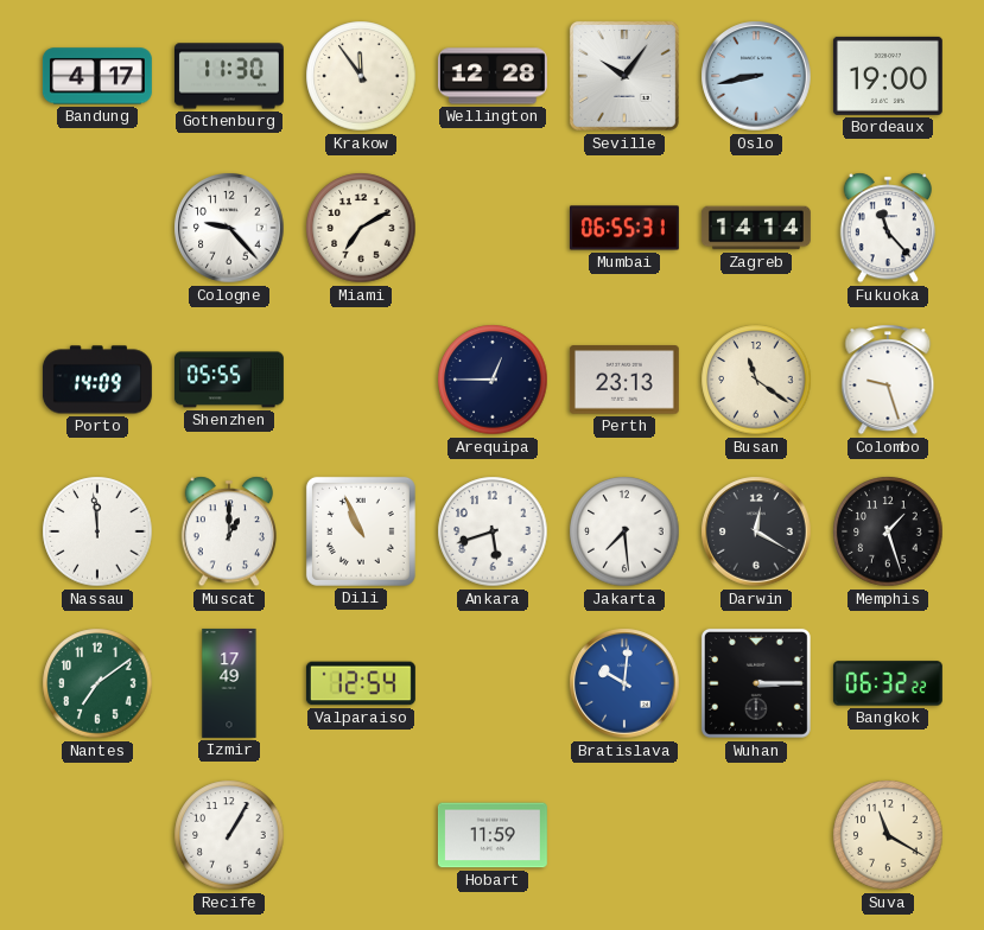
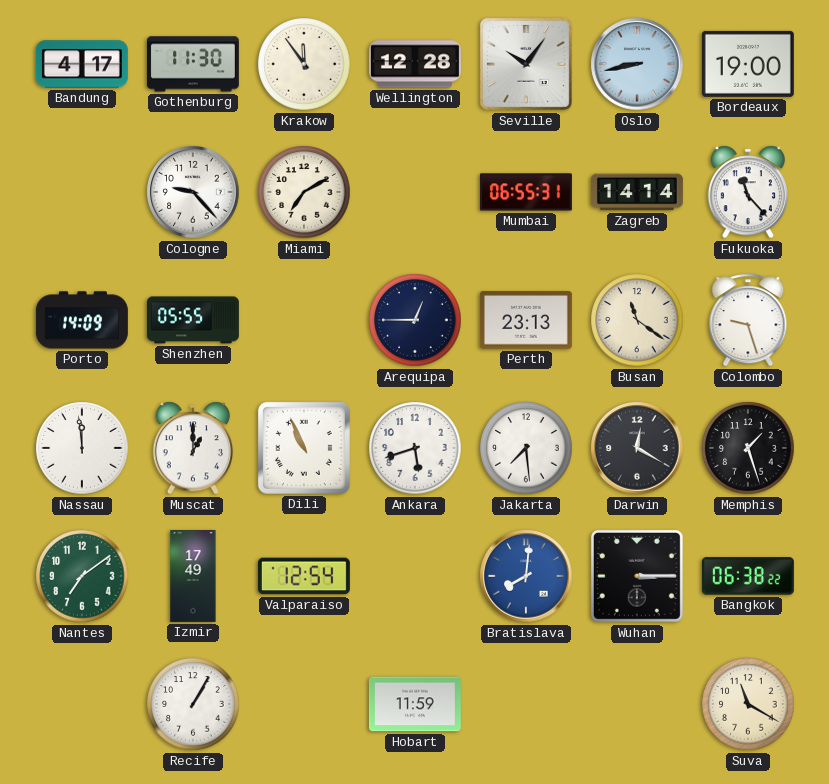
Bratislava: 10:01 -> 8:01 (526, 576)
Bangkok: 06:32 -> 06:38 (748, 576)
